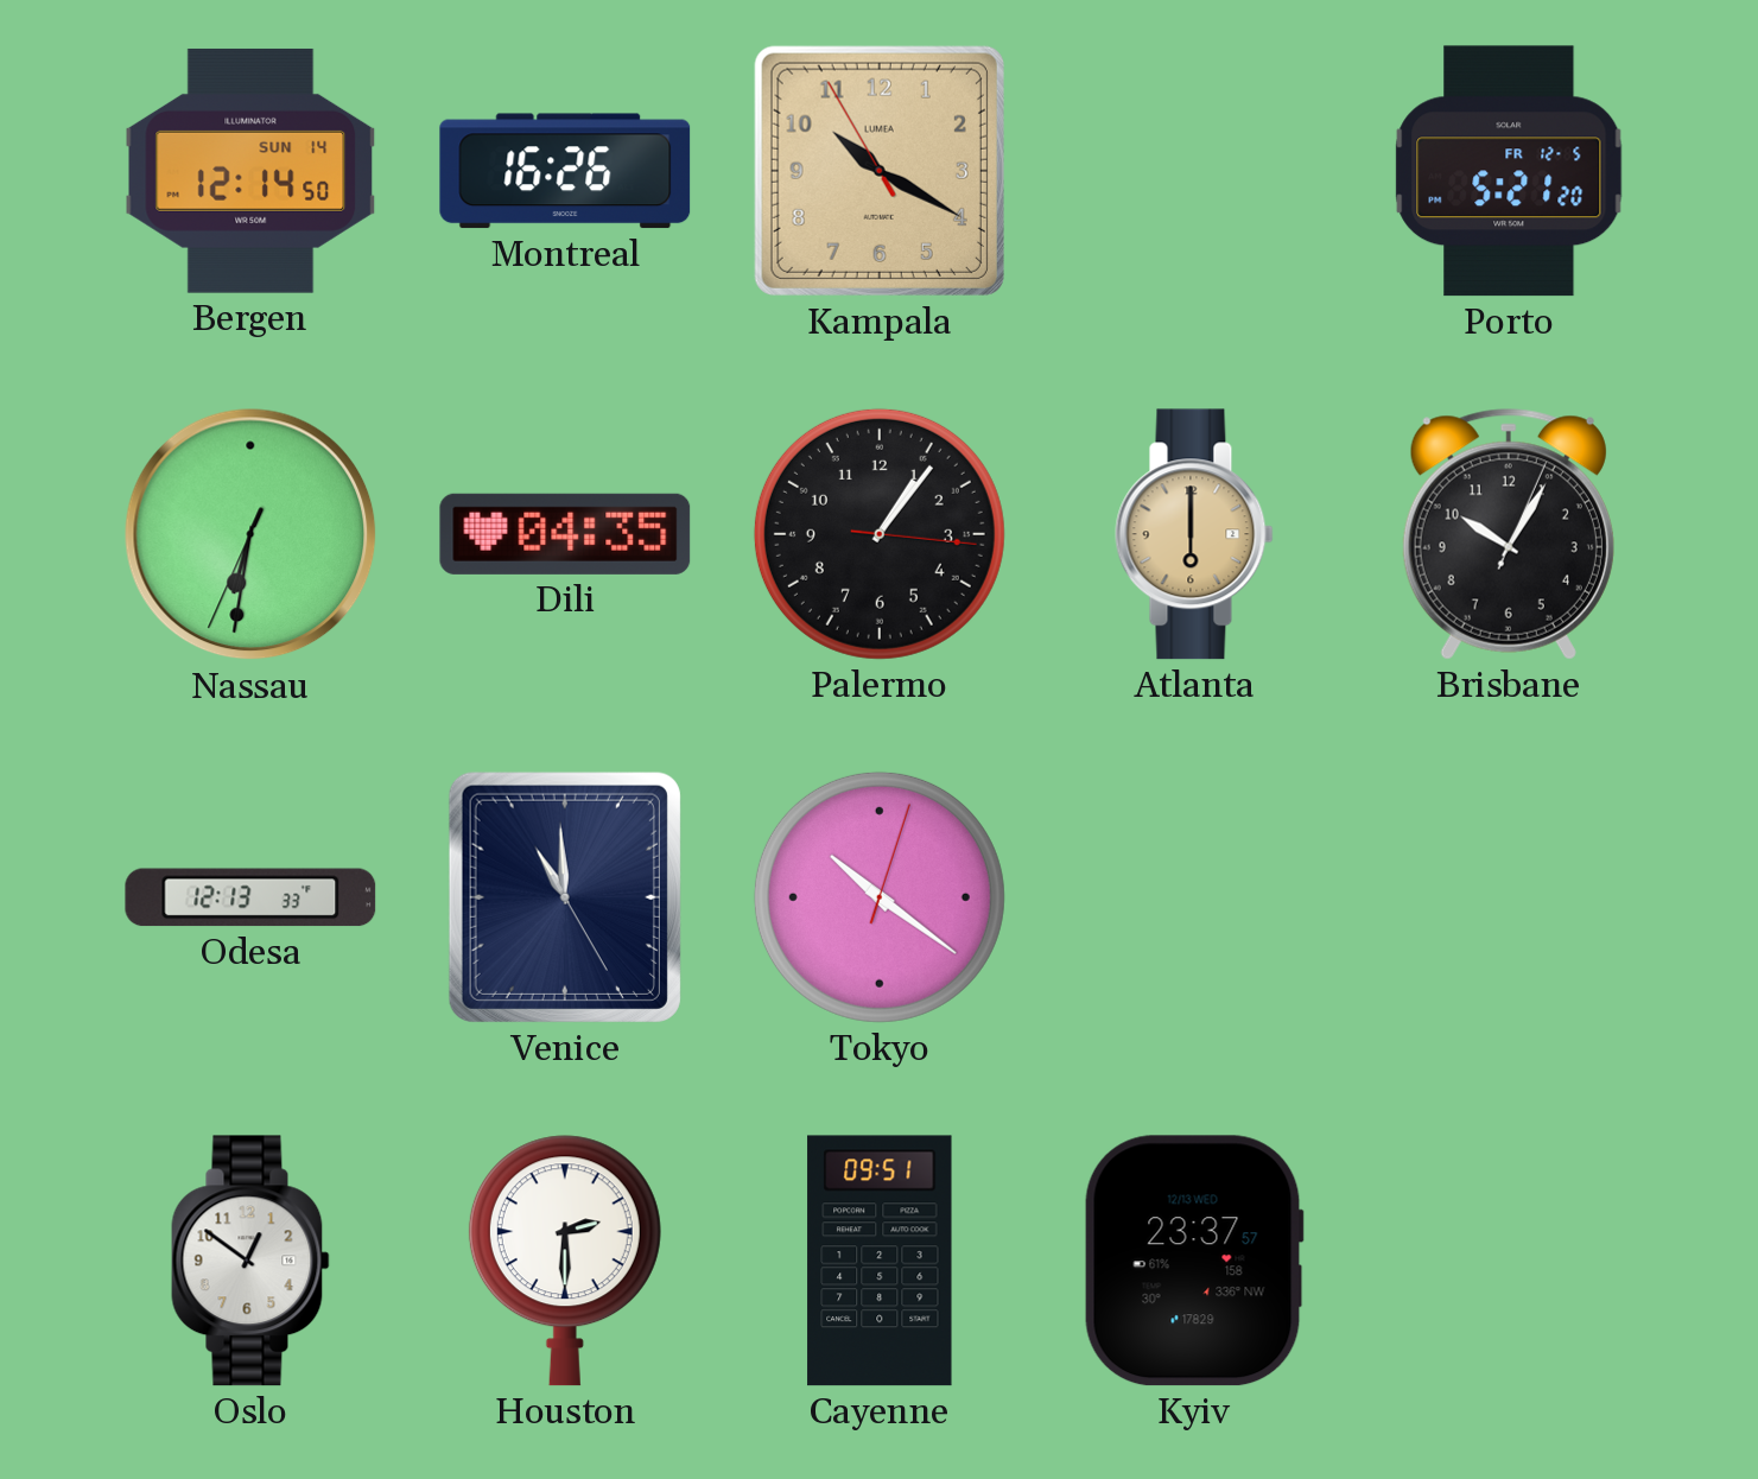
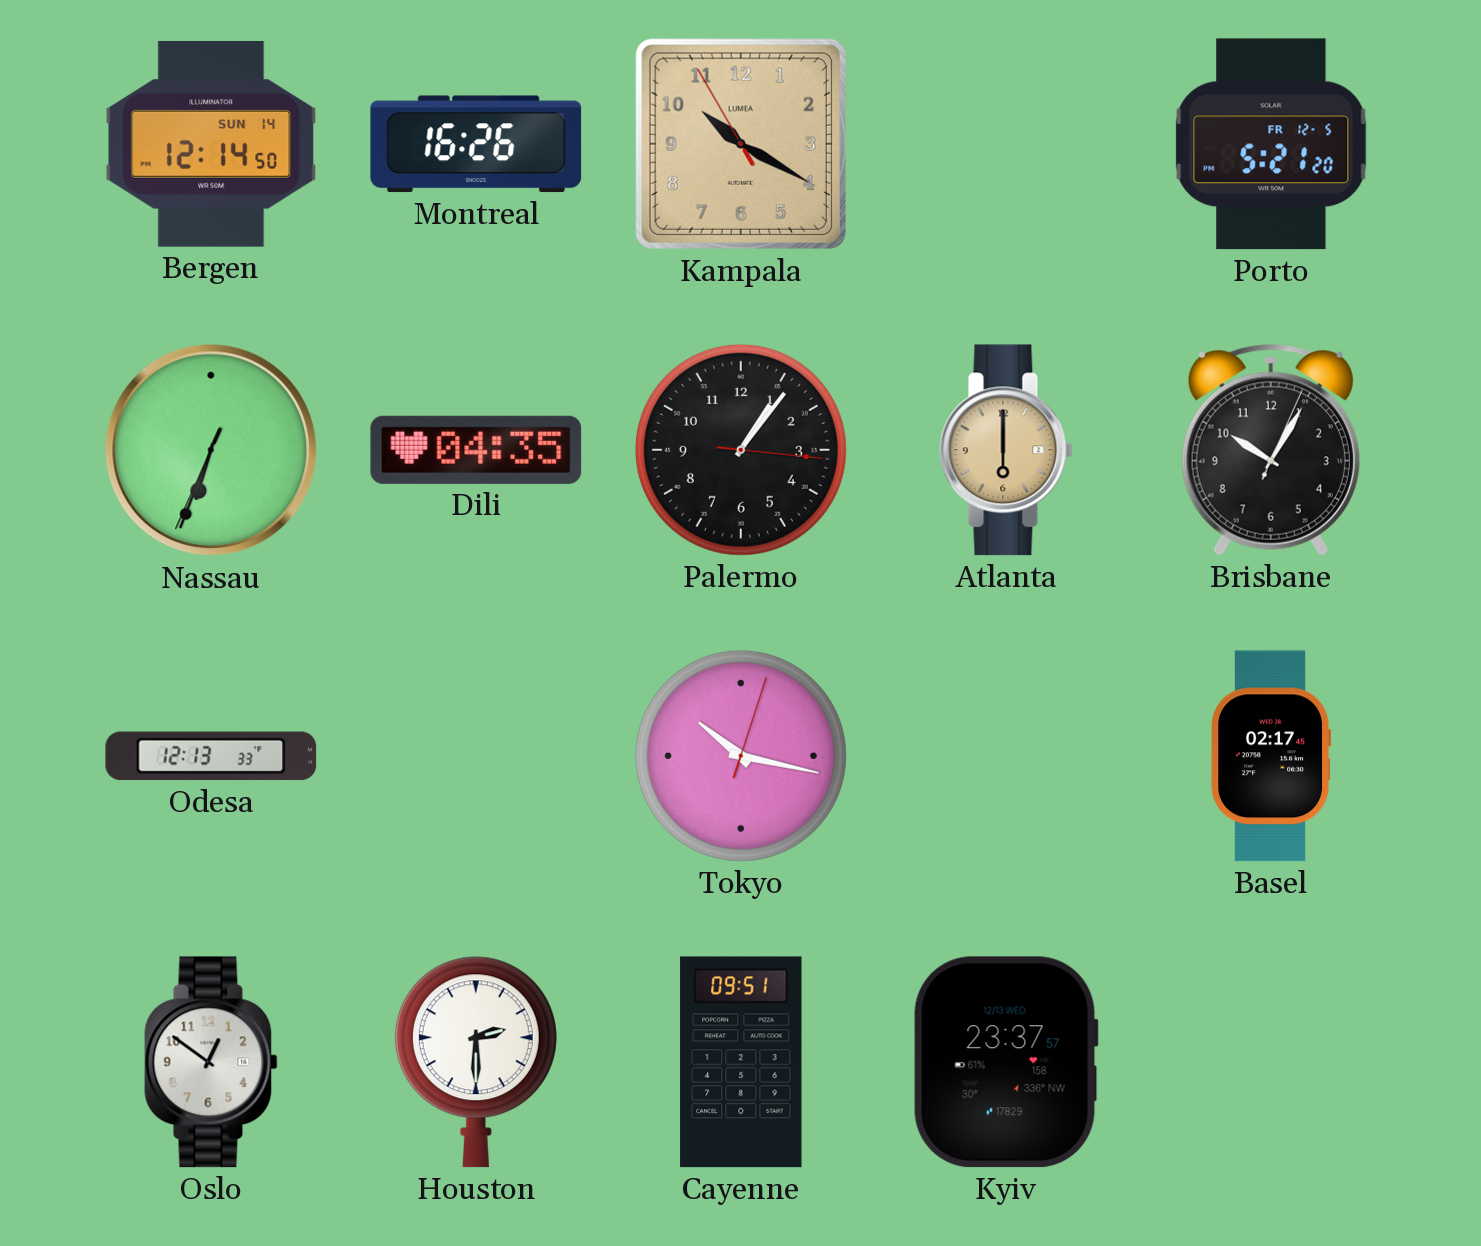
Nassau: 6:31 -> 6:33 (211, 450)
Venice: 10:59 -> none (565, 897)
Tokyo: 10:21 -> 10:17 (741, 756)
Basel: none -> 02:17 (1271, 756)
